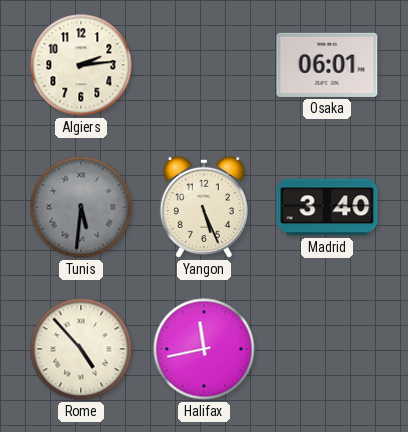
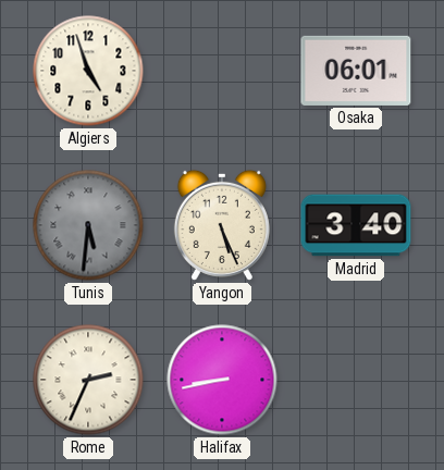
Algiers: 2:14 -> 4:57 (88, 71)
Rome: 4:53 -> 2:34 (88, 380)
Halifax: 11:43 -> 8:43 (222, 380)
